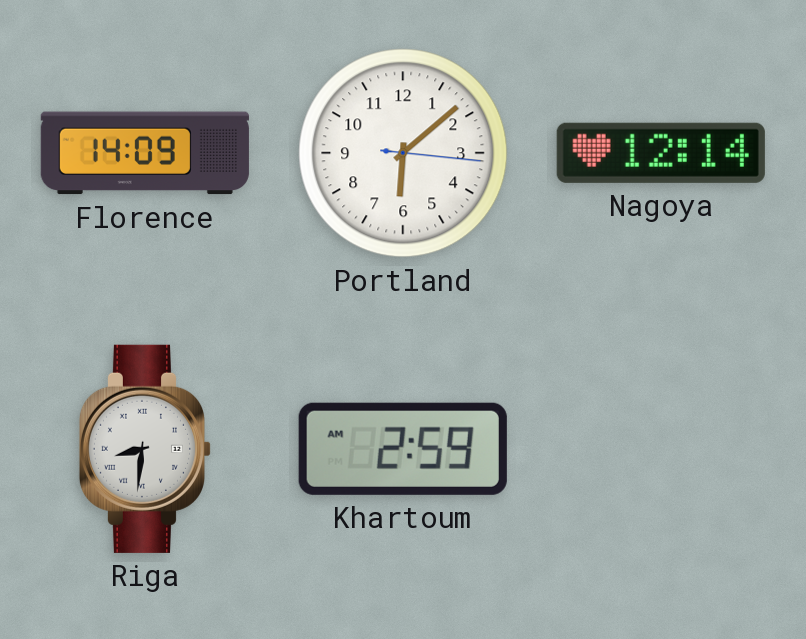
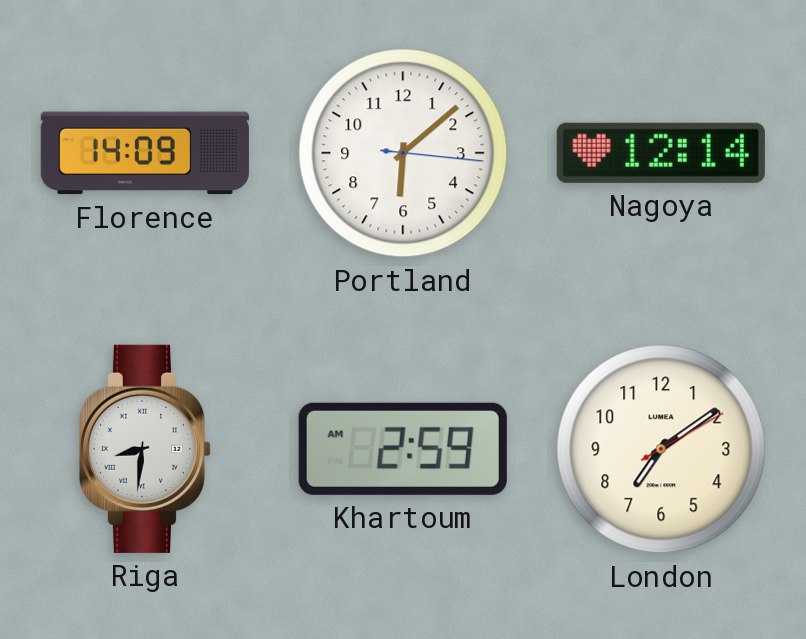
London: none -> 7:09 (661, 449)
